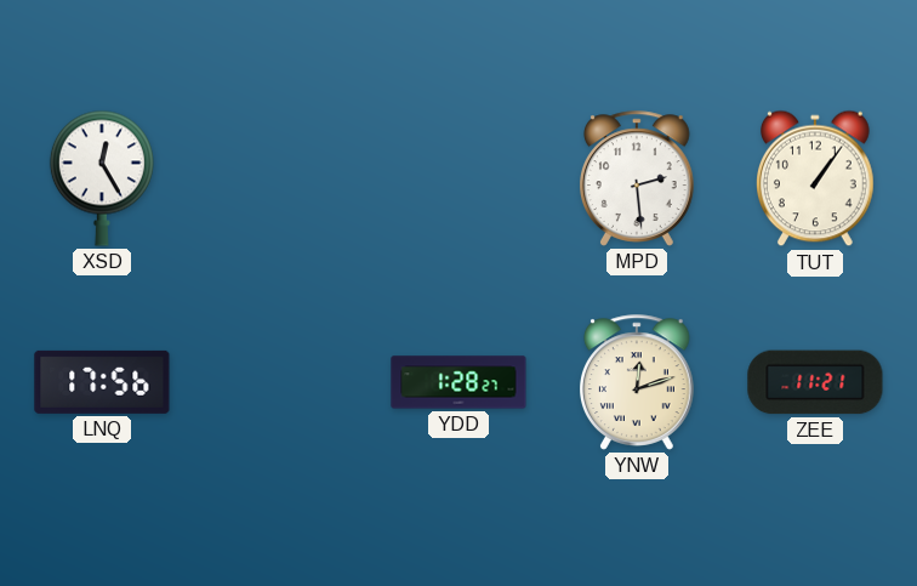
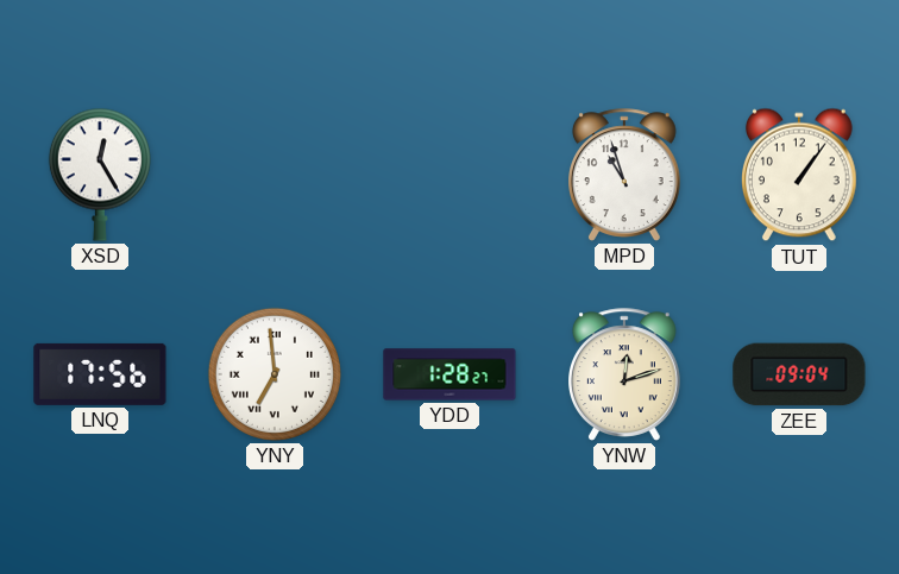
MPD: 2:29 -> 10:57 (625, 175)
YNY: none -> 6:59 (275, 374)
ZEE: 11:21 -> 09:04 (799, 374)
